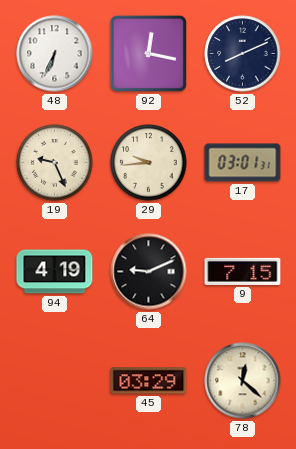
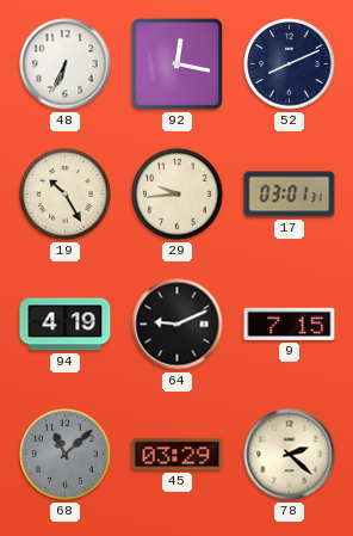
19: 9:26 -> 10:25 (66, 195)
68: none -> 11:08 (66, 455)
78: 12:22 -> 2:22 (290, 455)
